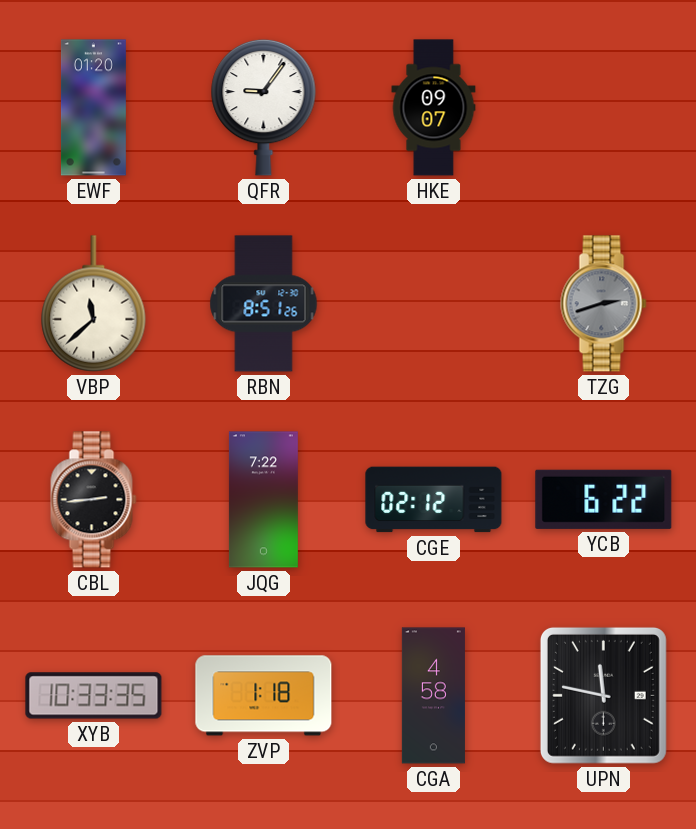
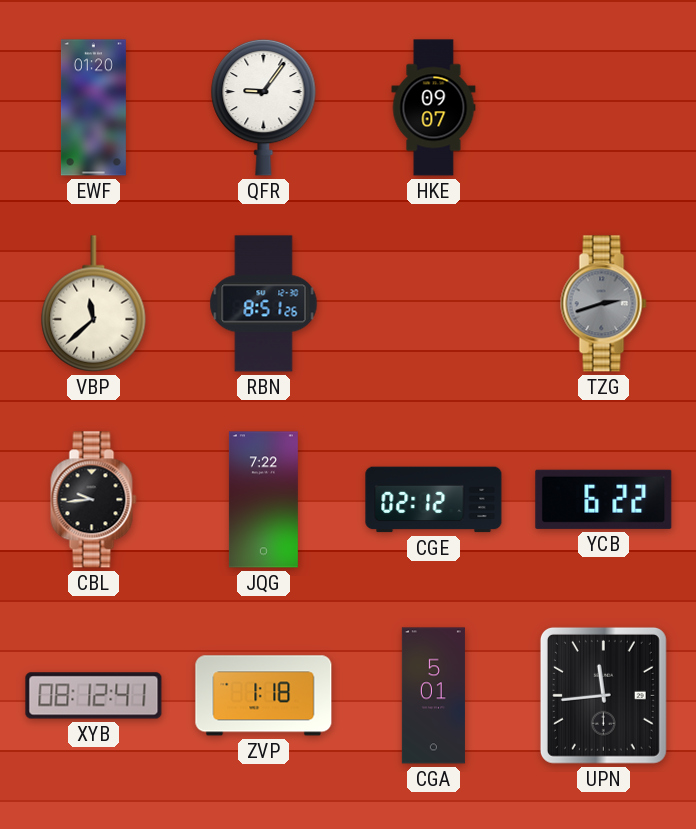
CBL: 2:44 -> 9:44 (94, 500)
XYB: 10:33 -> 08:12 (94, 696)
CGA: 4:58 -> 5:01 (433, 696)
UPN: 11:47 -> 11:44 (603, 695)
